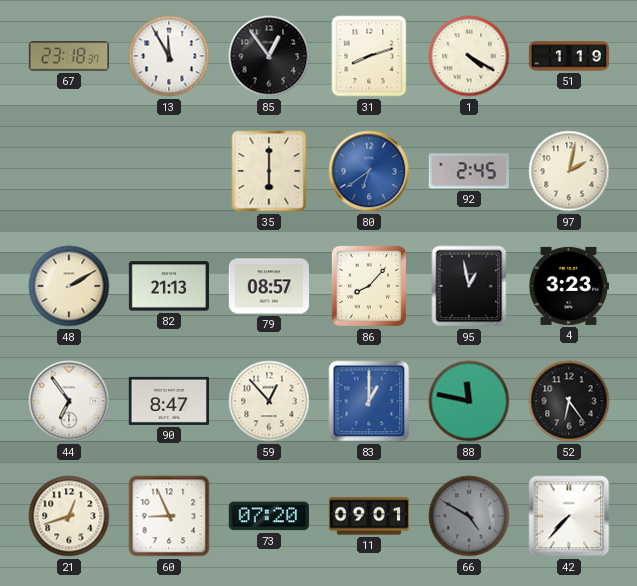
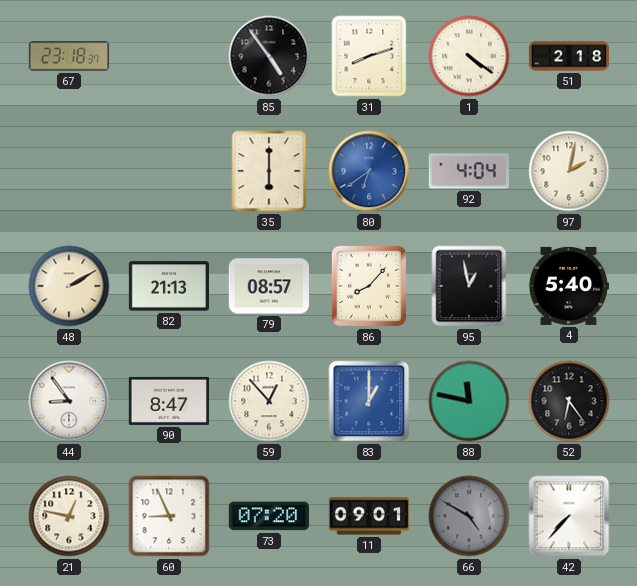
13: 11:55 -> none (169, 56)
85: 12:54 -> 4:54 (269, 56)
1: 4:20 -> 4:21 (469, 56)
51: 1:19 -> 2:18 (568, 56)
92: 2:45 -> 4:04 (469, 171)
4: 3:23 -> 5:40 (568, 286)
44: 6:54 -> 8:54 (69, 401)
21: 12:42 -> 12:47 (69, 516)
